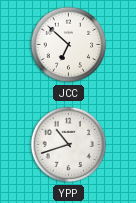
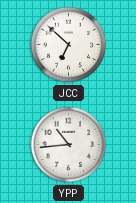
YPP: 10:42 -> 10:44 (69, 145)
